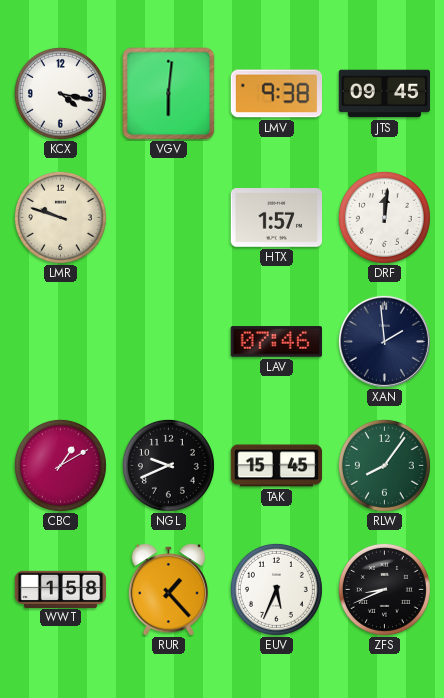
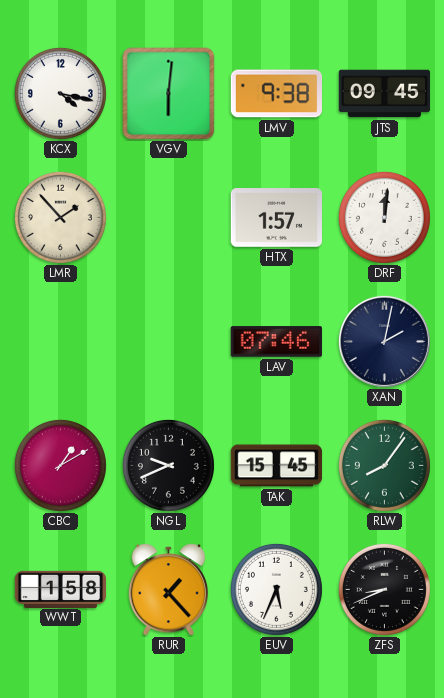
LMR: 9:48 -> 1:53 (60, 217)
XAN: 1:59 -> 2:02 (384, 341)
